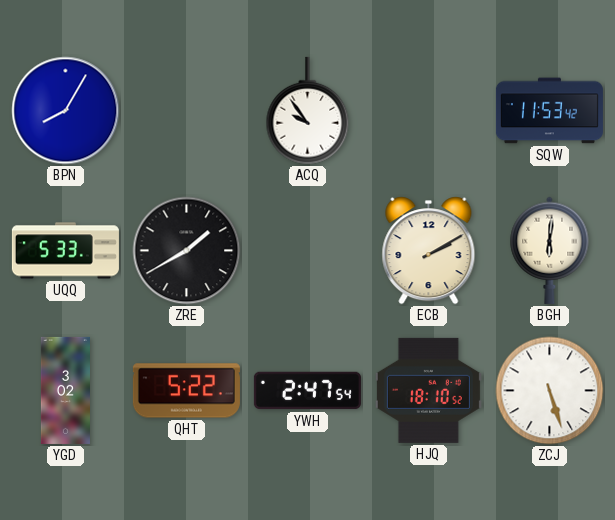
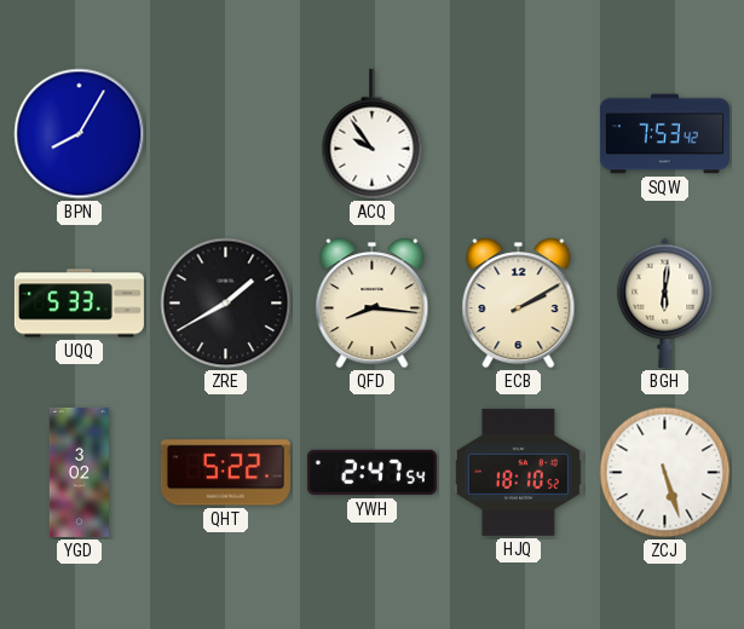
SQW: 11:53 -> 7:53 (664, 134)
QFD: none -> 8:16 (373, 304)
